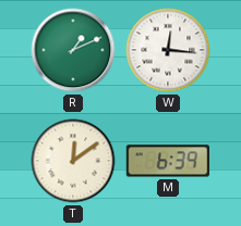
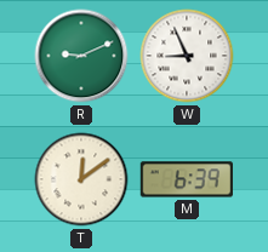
R: 1:11 -> 9:11 (81, 56)
W: 12:16 -> 8:56 (187, 56)
